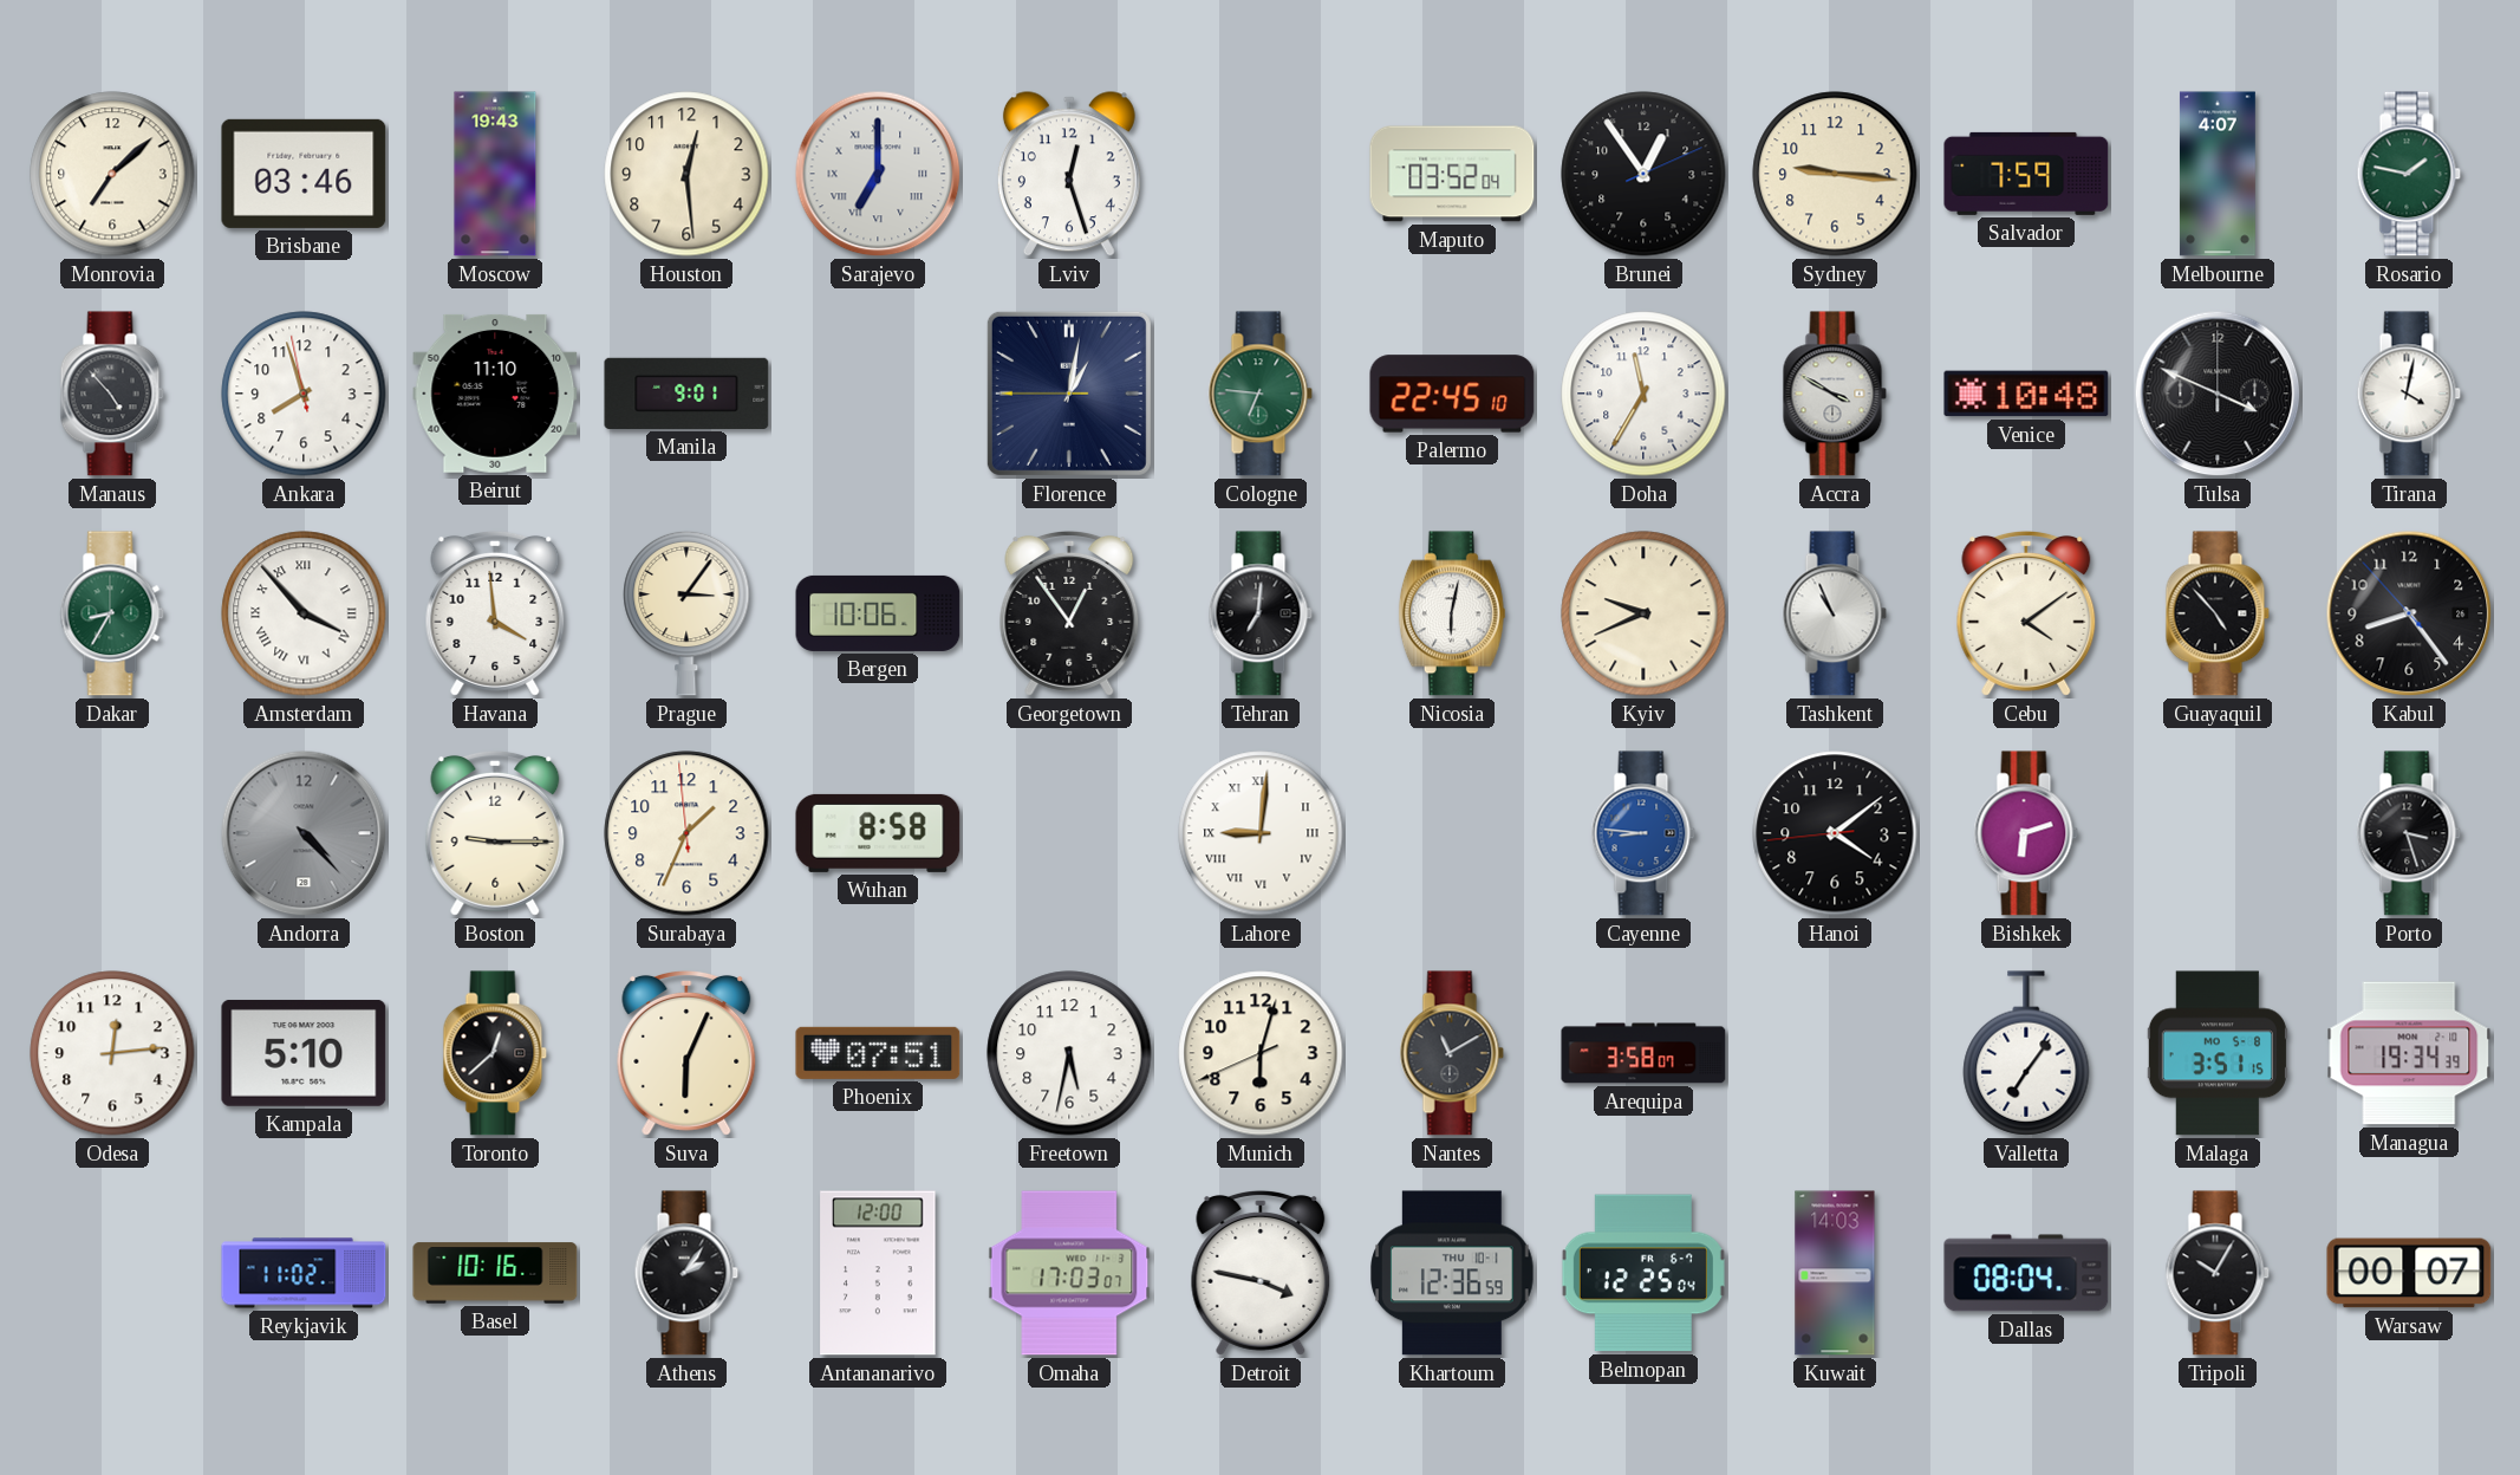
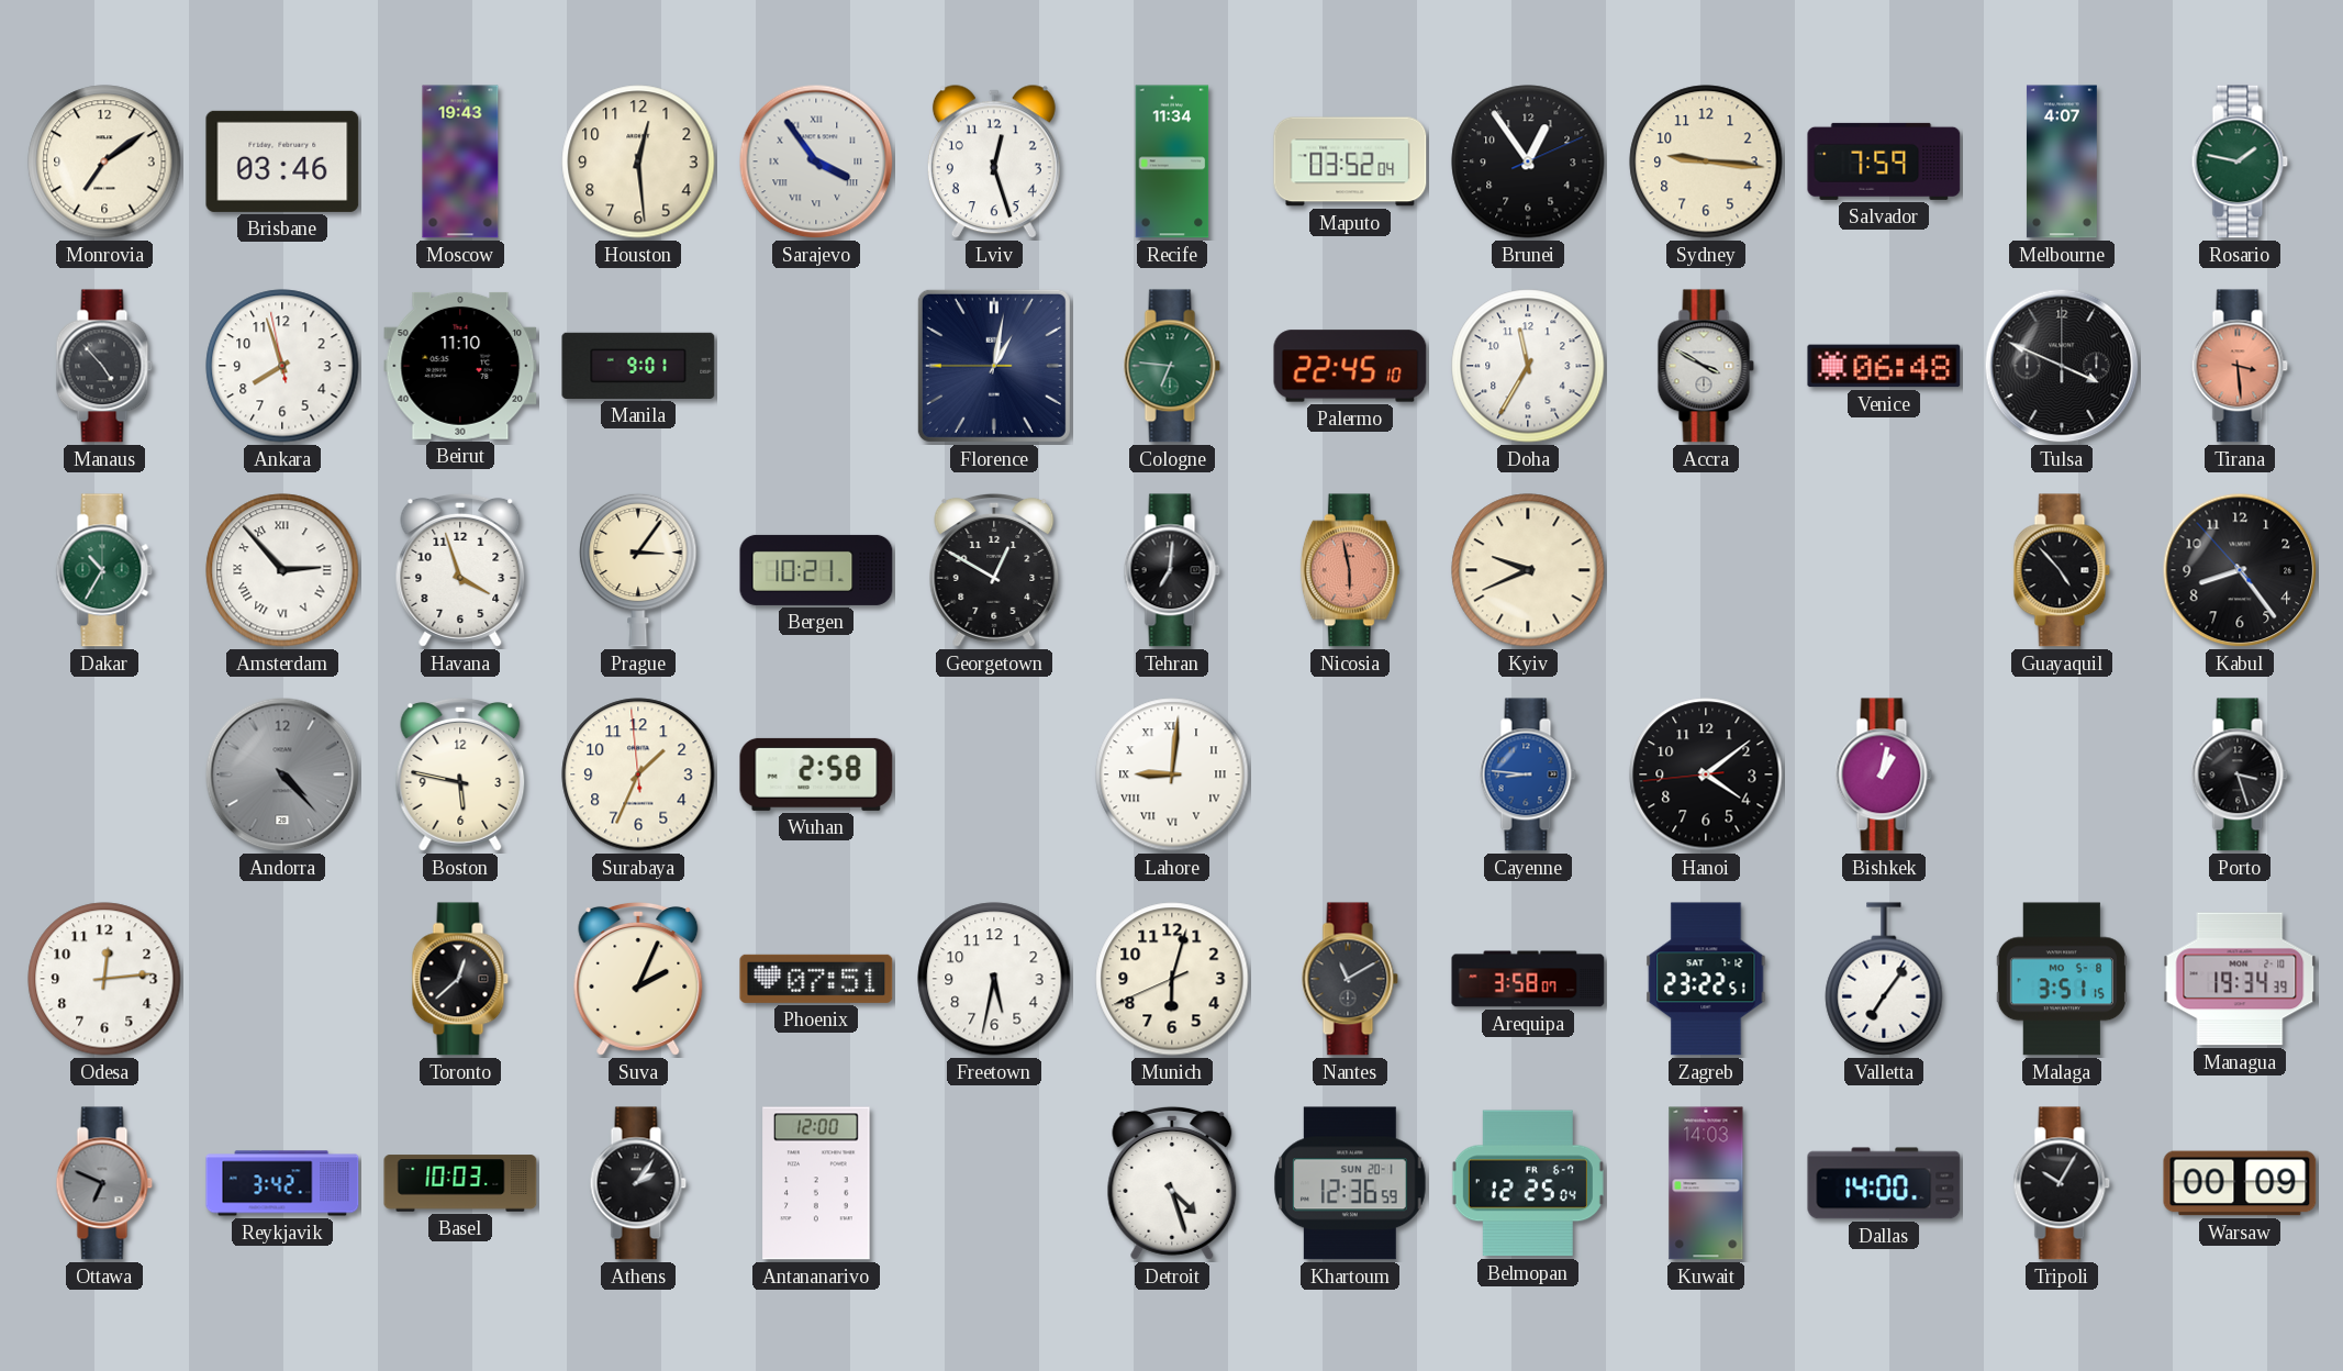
Monrovia: 7:08 -> 7:09 (104, 161)
Sarajevo: 7:00 -> 3:54 (816, 161)
Recife: none -> 11:34 (1172, 161)
Venice: 10:48 -> 06:48 (1884, 366)
Tirana: 4:02 -> 3:29 (2240, 366)
Tirana dial: white -> salmon (2240, 366)
Dakar: 8:35 -> 10:35 (104, 570)
Amsterdam: 3:53 -> 2:53 (282, 570)
Havana: 3:59 -> 3:57 (460, 570)
Bergen: 10:06 -> 10:21 (816, 570)
Georgetown: 12:54 -> 12:50 (994, 570)
Nicosia: 6:02 -> 5:58 (1350, 570)
Nicosia dial: white -> salmon (1350, 570)
Tashkent: 10:56 -> none (1835, 613)
Cebu: 4:09 -> none (2026, 613)
Boston: 9:15 -> 5:47 (460, 774)
Wuhan: 8:58 -> 2:58 (816, 774)
Bishkek: 6:12 -> 1:02 (1884, 774)
Kampala: 5:10 -> none (304, 1053)
Suva: 6:04 -> 2:04 (638, 979)
Zagreb: none -> 23:22 (1706, 979)
Ottawa: none -> 6:49 (104, 1183)
Reykjavik: 11:02 -> 3:42 (282, 1183)
Basel: 10:16 -> 10:03 (460, 1183)
Omaha: 17:03 -> none (1069, 1273)
Detroit: 3:47 -> 4:27 (1172, 1183)
Khartoum date: THU 10-1 -> SUN 20-1 (1350, 1183)
Dallas: 08:04 -> 14:00 (1884, 1183)
Warsaw: 00:07 -> 00:09 (2240, 1183)
